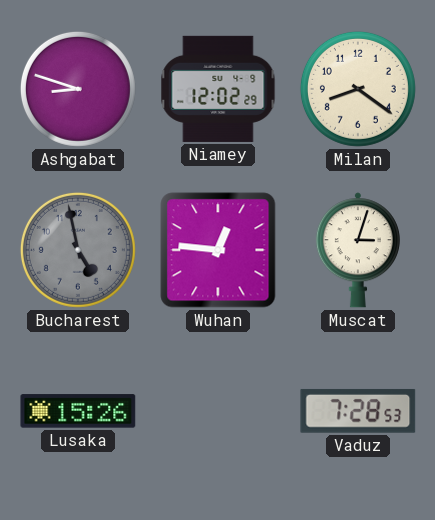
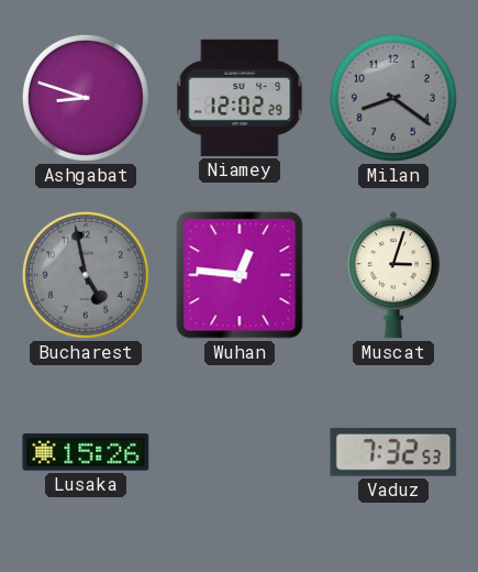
Milan dial: cream -> grey (393, 98)
Vaduz: 7:28 -> 7:32 (393, 452)
